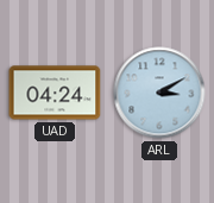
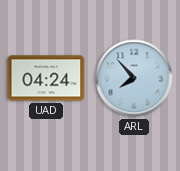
ARL: 3:10 -> 7:53 (134, 78)
